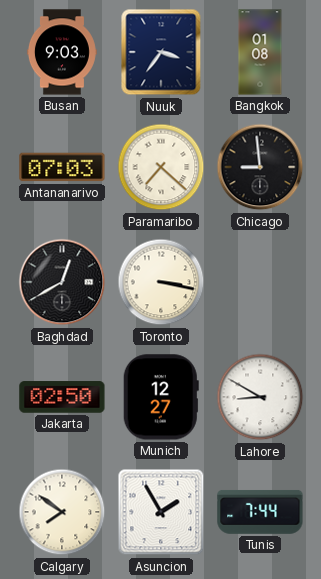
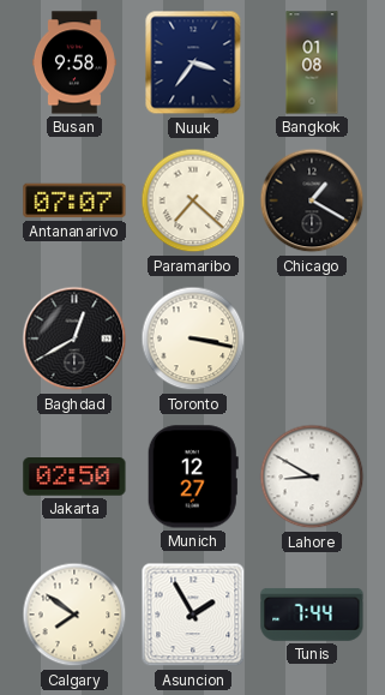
Busan: 9:03 -> 9:58 (74, 62)
Antananarivo: 07:03 -> 07:07 (74, 200)
Chicago: 8:59 -> 1:20 (312, 200)
